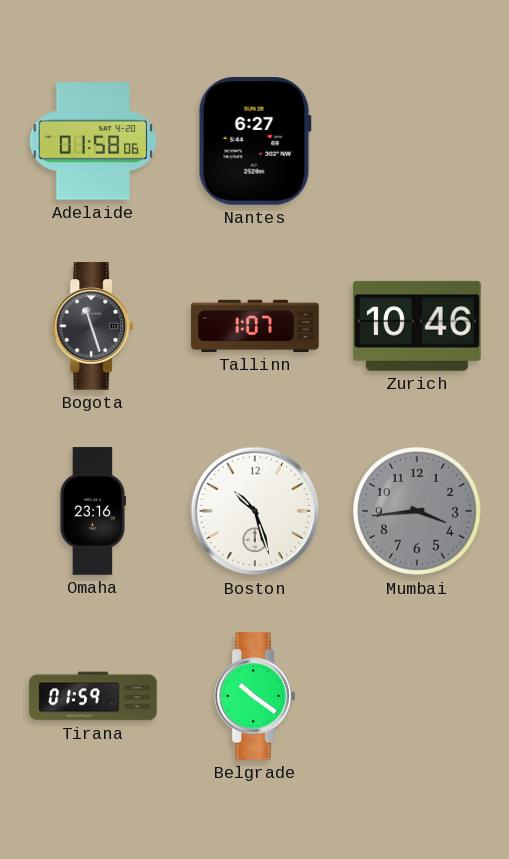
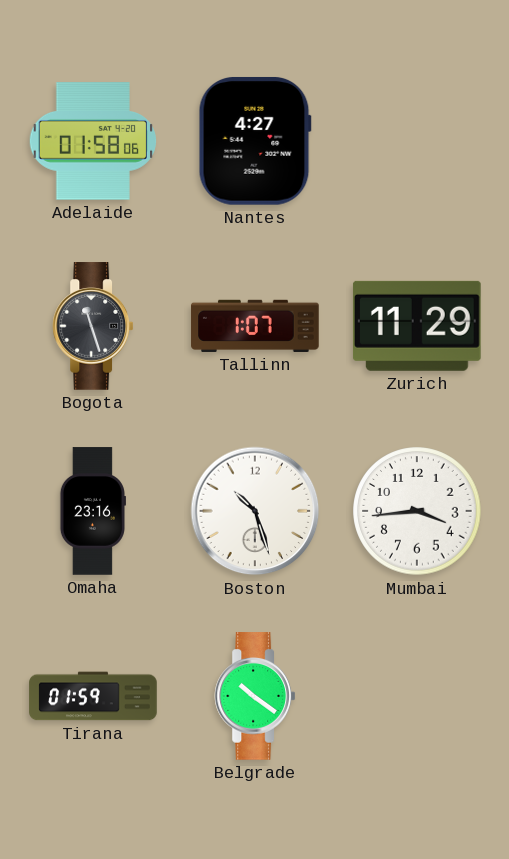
Nantes: 6:27 -> 4:27 (255, 141)
Zurich: 10:46 -> 11:29 (417, 326)
Mumbai dial: grey -> white (417, 511)
